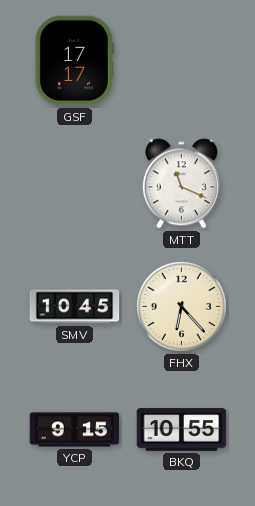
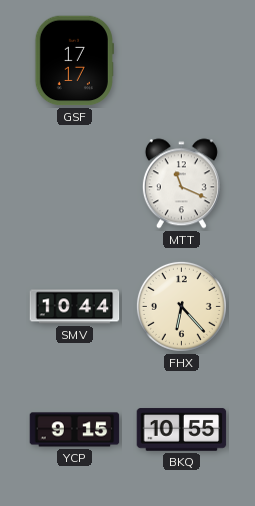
SMV: 10:45 -> 10:44 (75, 307)
